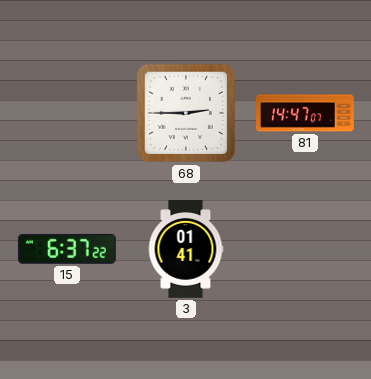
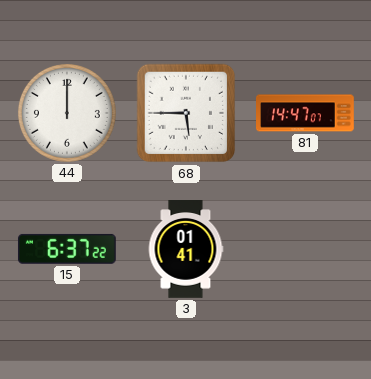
44: none -> 12:00 (67, 113)
68: 2:45 -> 5:45 (186, 113)
